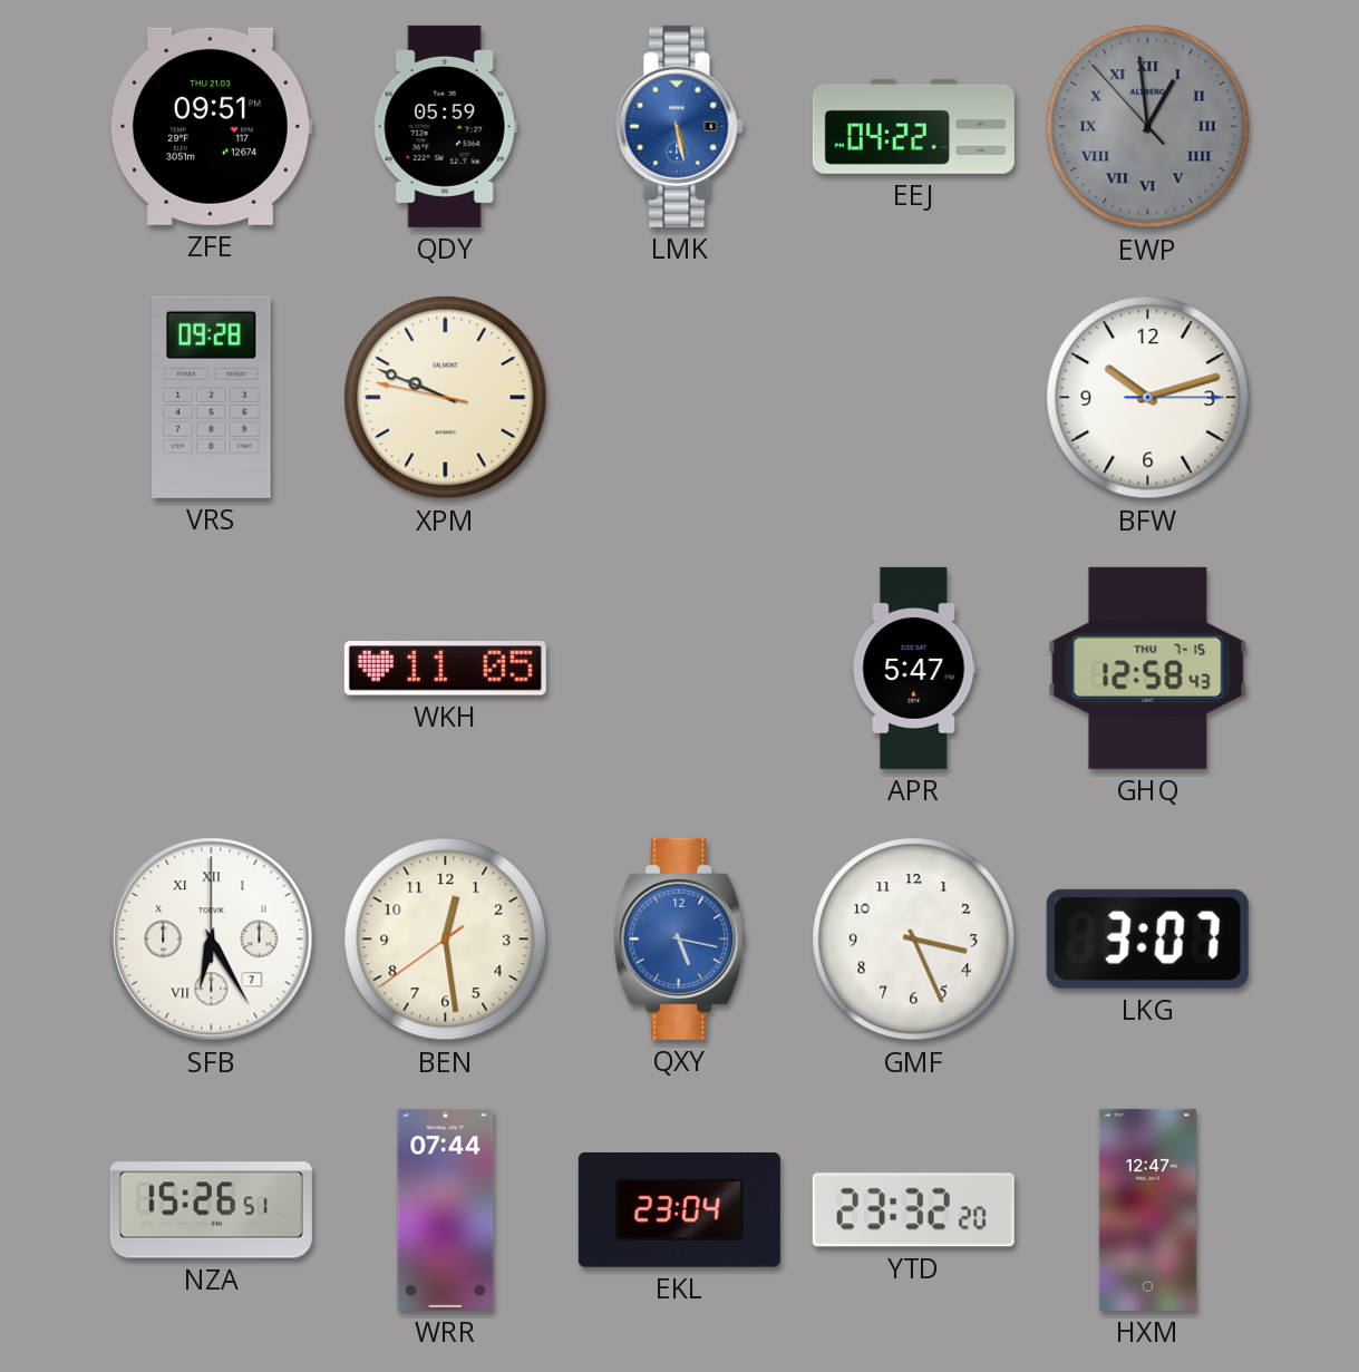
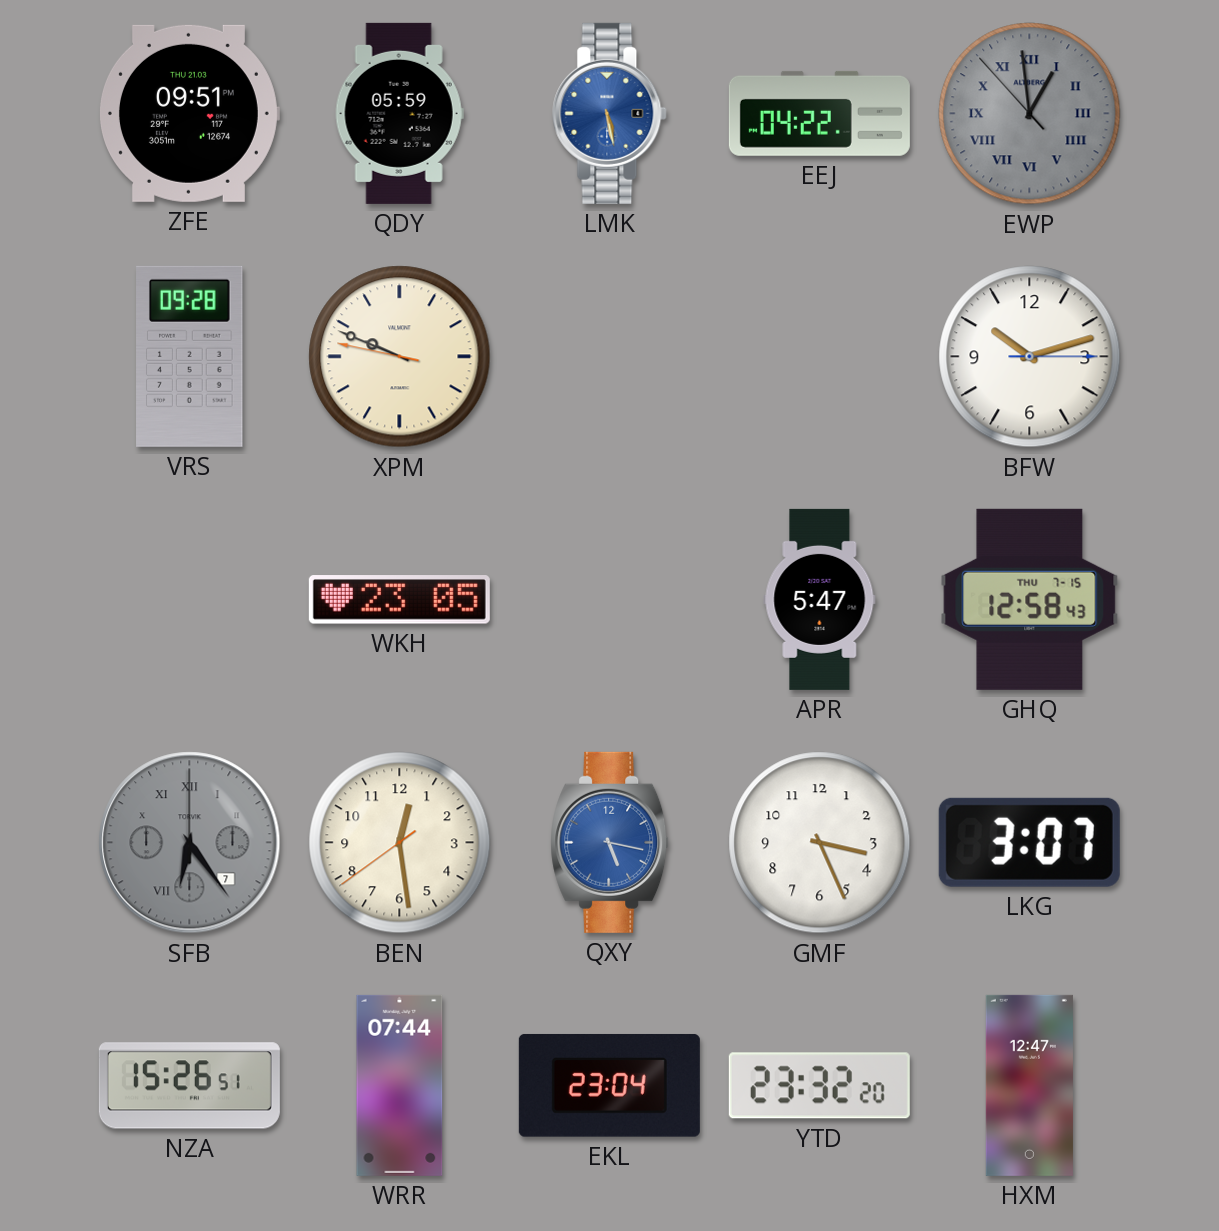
WKH: 11:05 -> 23:05 (399, 600)
SFB: 6:25 -> 6:24 (190, 843)
SFB dial: white -> grey (190, 843)
